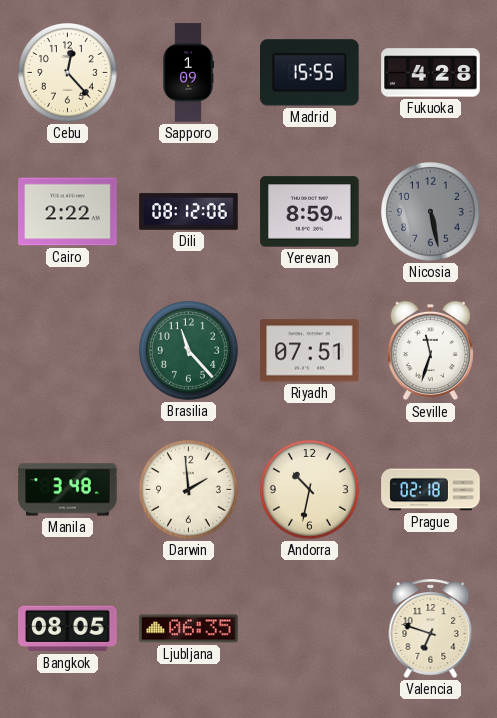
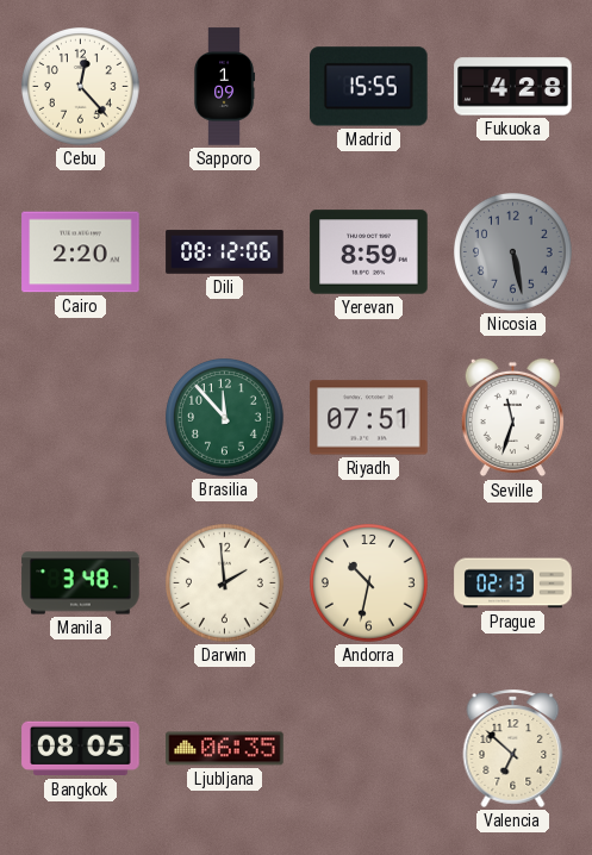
Cairo: 2:22 -> 2:20 (81, 252)
Brasilia: 11:23 -> 11:53 (225, 418)
Prague: 02:18 -> 02:13 (513, 583)
Valencia: 6:48 -> 6:52 (513, 748)
